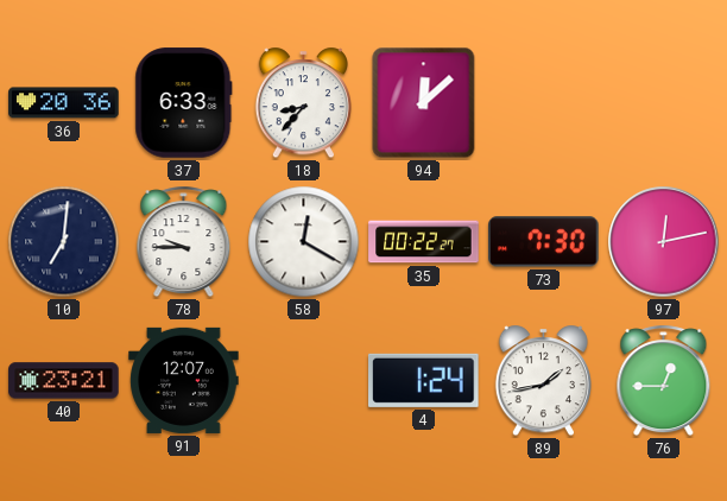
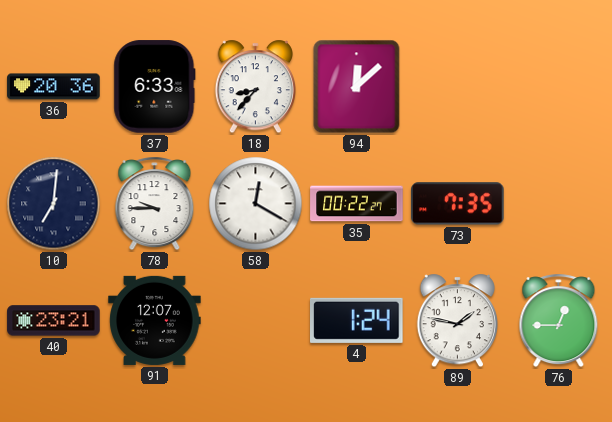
73: 7:30 -> 7:35 (458, 204)
97: 12:13 -> none (664, 242)
89: 1:43 -> 1:47 (457, 321)
